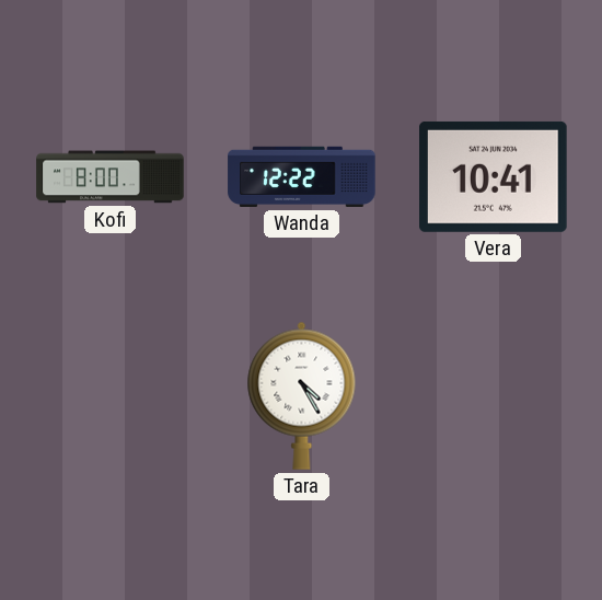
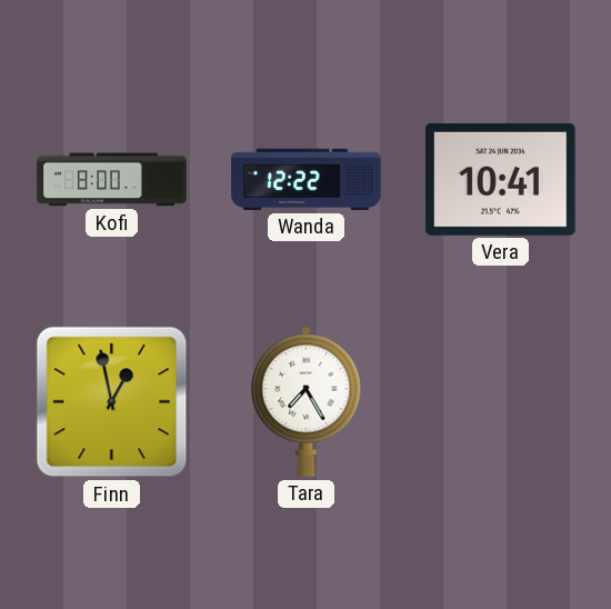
Finn: none -> 12:58 (112, 402)
Tara: 4:25 -> 7:25 (307, 401)
